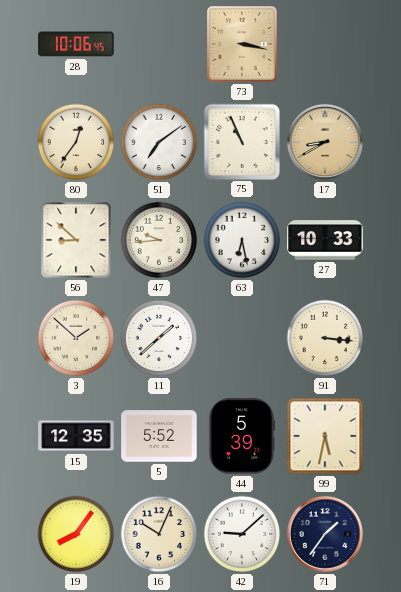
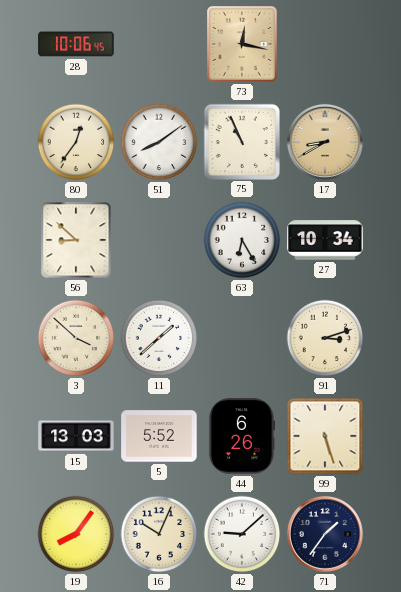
73: 3:17 -> 12:17 (243, 45)
51: 7:09 -> 8:09 (159, 142)
47: 9:44 -> none (159, 240)
63: 6:28 -> 6:25 (242, 240)
27: 10:33 -> 10:34 (325, 240)
3: 1:52 -> 3:52 (76, 338)
91: 3:16 -> 3:12 (325, 338)
15: 12:35 -> 13:03 (76, 436)
44: 5:39 -> 6:26 (242, 436)
99: 5:32 -> 5:27 (325, 436)
